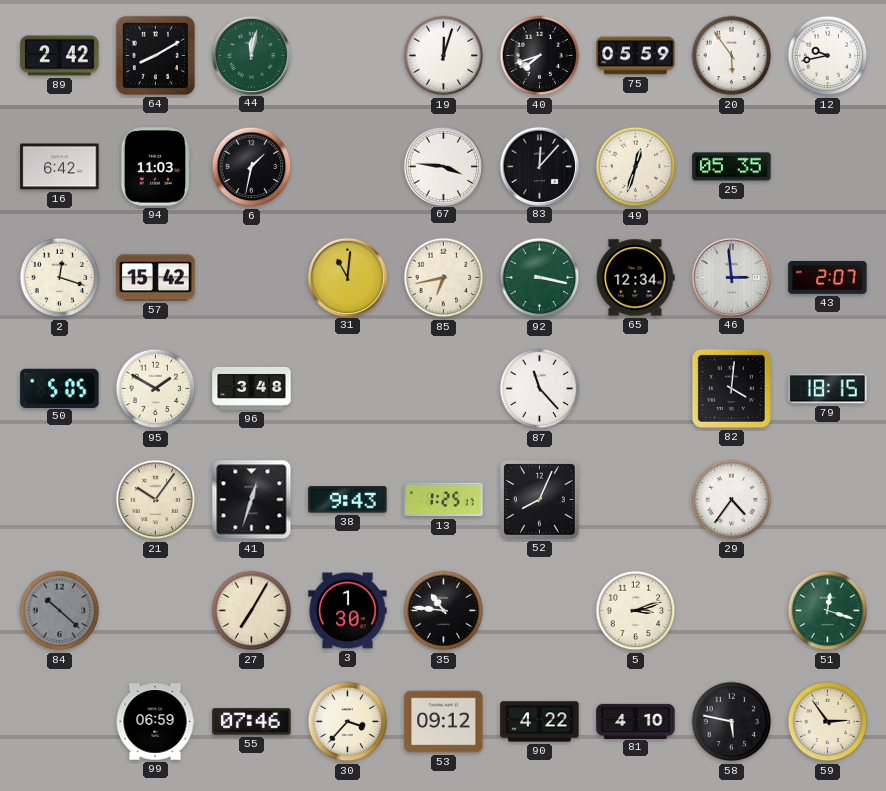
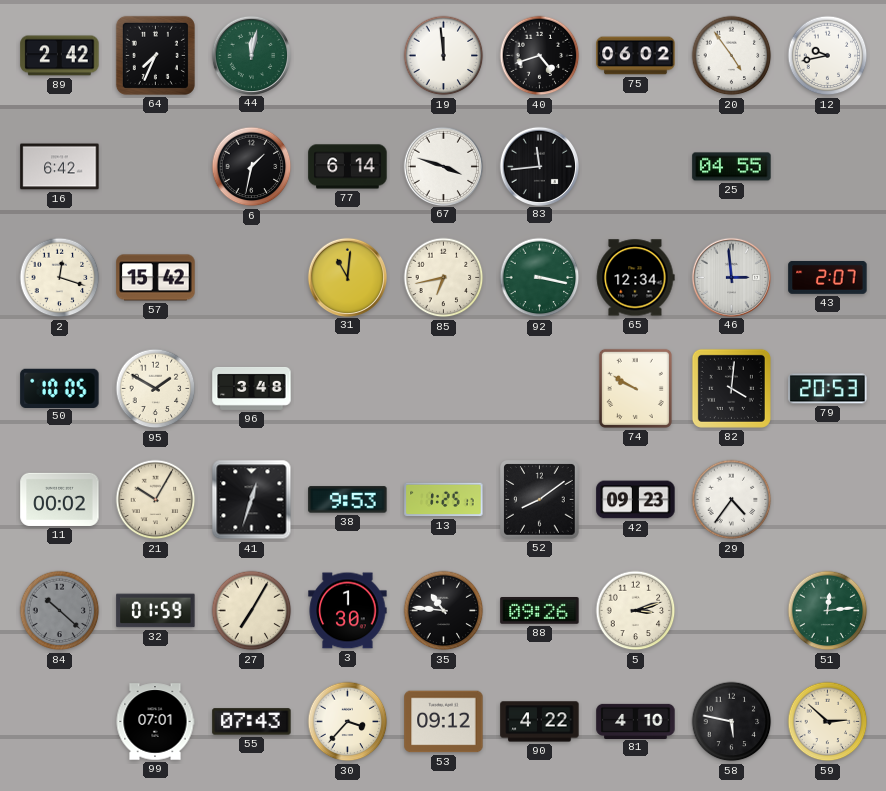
64: 8:10 -> 7:34 (155, 55)
19: 12:03 -> 11:59 (444, 56)
40: 7:42 -> 4:42 (540, 56)
75: 05:59 -> 06:02 (636, 56)
20: 5:54 -> 4:54 (732, 56)
94: 11:03 -> none (155, 167)
77: none -> 6:14 (348, 167)
67: 3:46 -> 3:48 (443, 166)
83: 12:07 -> 11:44 (539, 166)
49: 12:33 -> none (636, 167)
25: 05:35 -> 04:55 (732, 167)
50: 5:05 -> 10:05 (60, 388)
87: 11:23 -> none (540, 389)
74: none -> 9:50 (635, 388)
79: 18:15 -> 20:53 (828, 389)
11: none -> 00:02 (60, 499)
21: 10:06 -> 10:05 (156, 500)
38: 9:43 -> 9:53 (348, 500)
52: 8:04 -> 8:09 (540, 500)
42: none -> 09:23 (636, 500)
32: none -> 01:59 (156, 611)
88: none -> 09:26 (540, 611)
51: 12:18 -> 12:14 (828, 611)
99: 06:59 -> 07:01 (155, 722)
55: 07:46 -> 07:43 (252, 722)
59: 2:54 -> 2:52 (828, 722)
